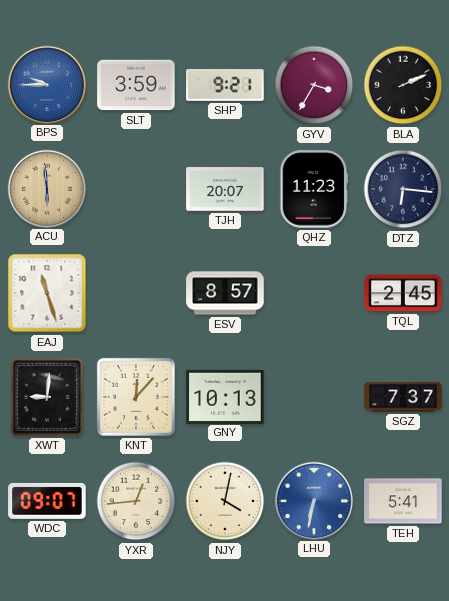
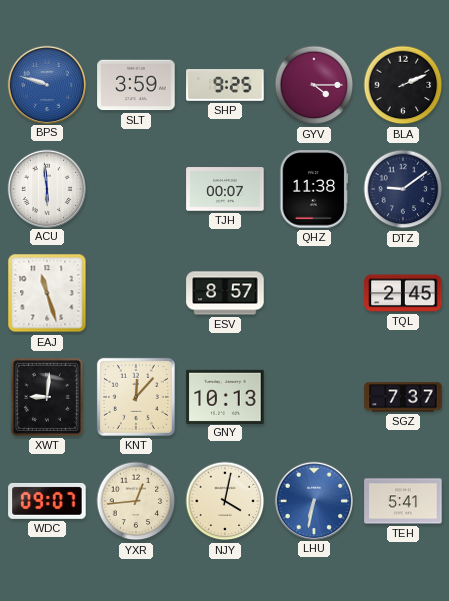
BPS: 9:45 -> 9:48 (46, 84)
SHP: 9:21 -> 9:25 (225, 85)
GYV: 3:35 -> 4:15 (314, 85)
ACU dial: champagne -> white (46, 188)
TJH: 20:07 -> 00:07 (225, 189)
QHZ: 11:23 -> 11:38 (314, 189)
DTZ: 6:16 -> 9:09 (403, 189)
